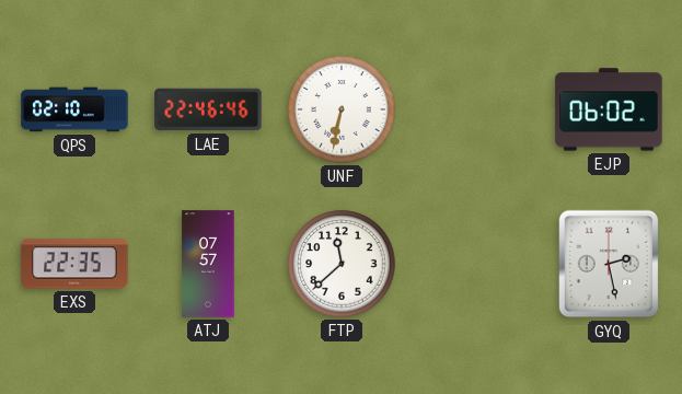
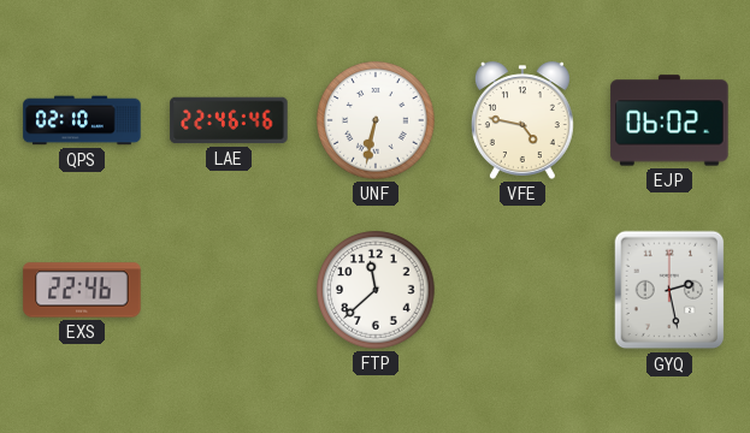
VFE: none -> 4:47 (522, 120)
EXS: 22:35 -> 22:46 (82, 290)
ATJ: 07:57 -> none (208, 264)
